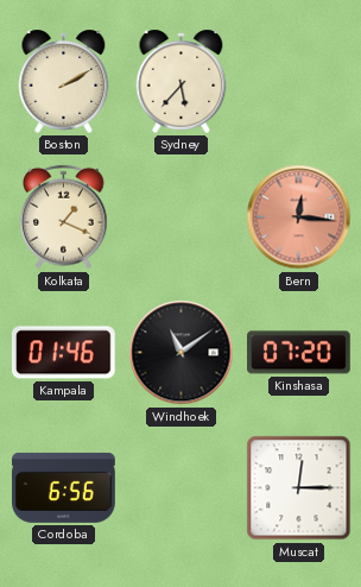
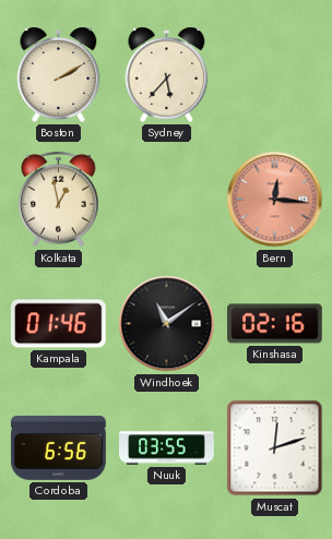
Kolkata: 1:19 -> 12:58 (59, 200)
Kinshasa: 07:20 -> 02:16 (275, 324)
Nuuk: none -> 03:55 (167, 448)
Muscat: 12:15 -> 12:12 (275, 448)
